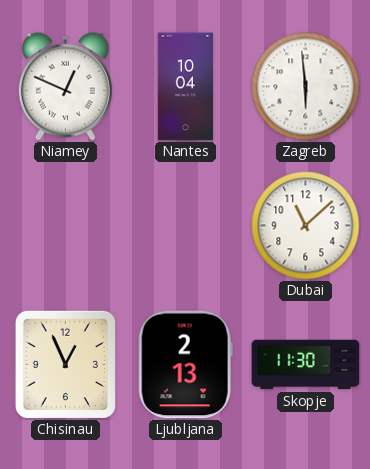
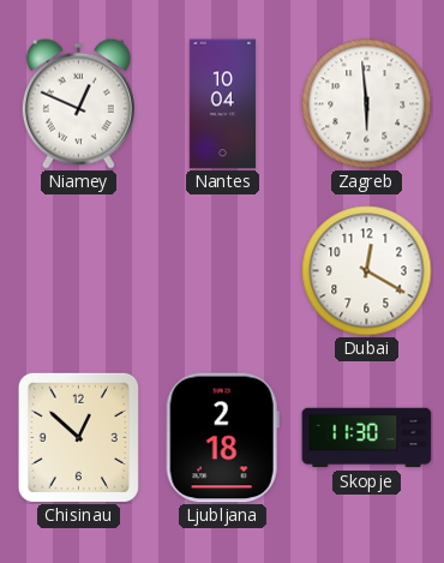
Dubai: 11:08 -> 12:20 (367, 271)
Chisinau: 12:56 -> 12:52 (78, 437)
Ljubljana: 2:13 -> 2:18 (222, 438)
